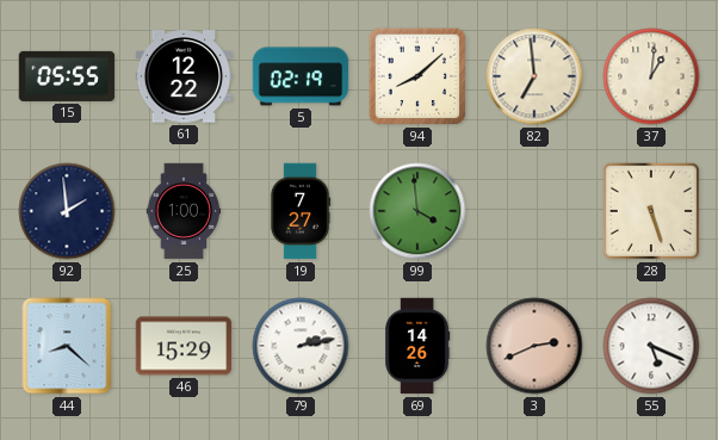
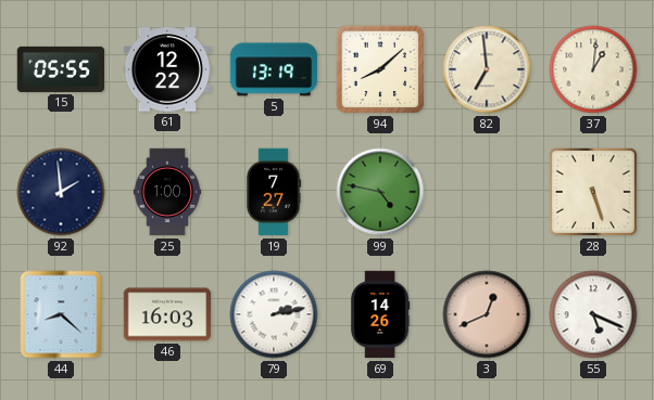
5: 02:19 -> 13:19 (274, 69)
99: 3:59 -> 4:47 (380, 192)
46: 15:29 -> 16:03 (167, 314)
3: 2:41 -> 12:41 (487, 314)
